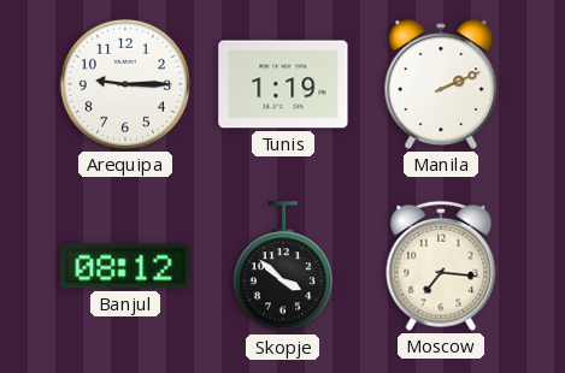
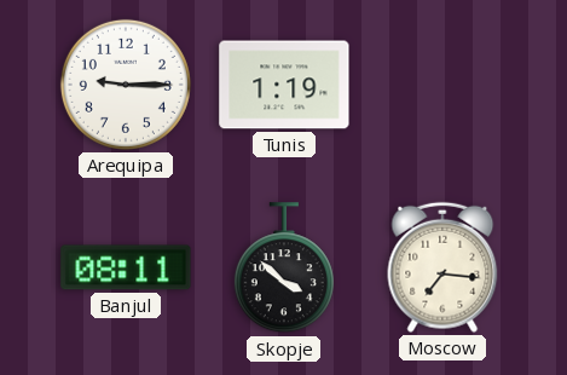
Manila: 2:11 -> none (441, 84)
Banjul: 08:12 -> 08:11 (126, 267)
